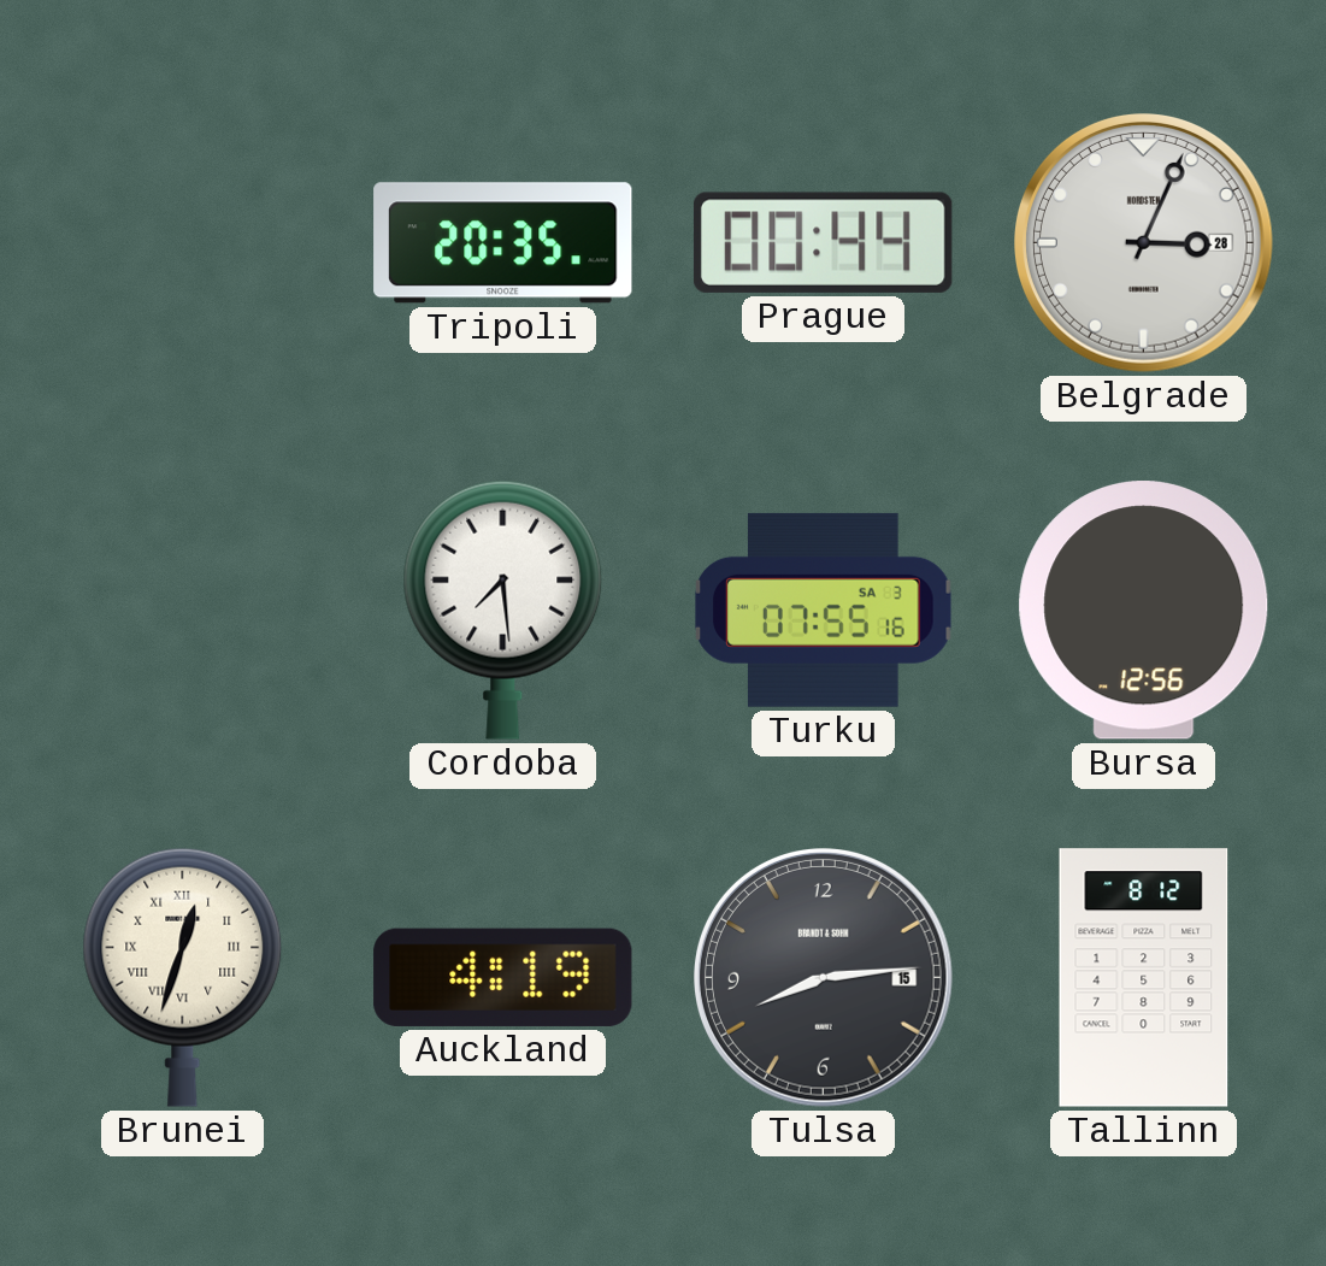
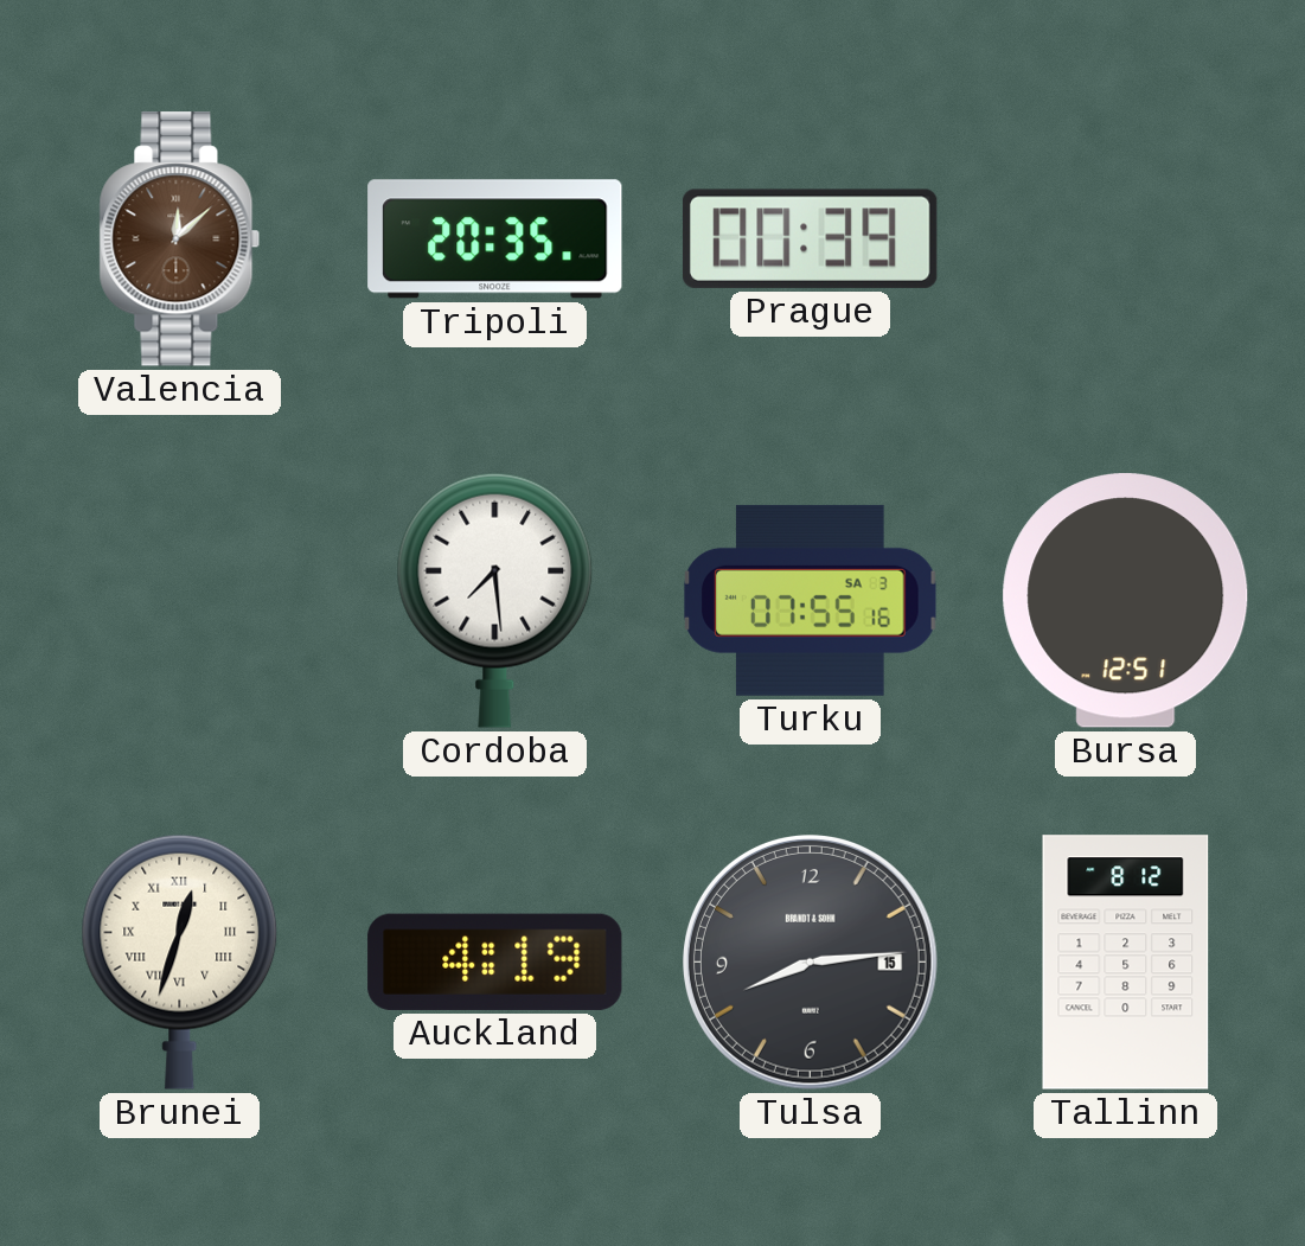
Valencia: none -> 12:08 (180, 239)
Prague: 00:44 -> 00:39 (810, 238)
Belgrade: 3:04 -> none (1144, 243)
Bursa: 12:56 -> 12:51 (1126, 601)
